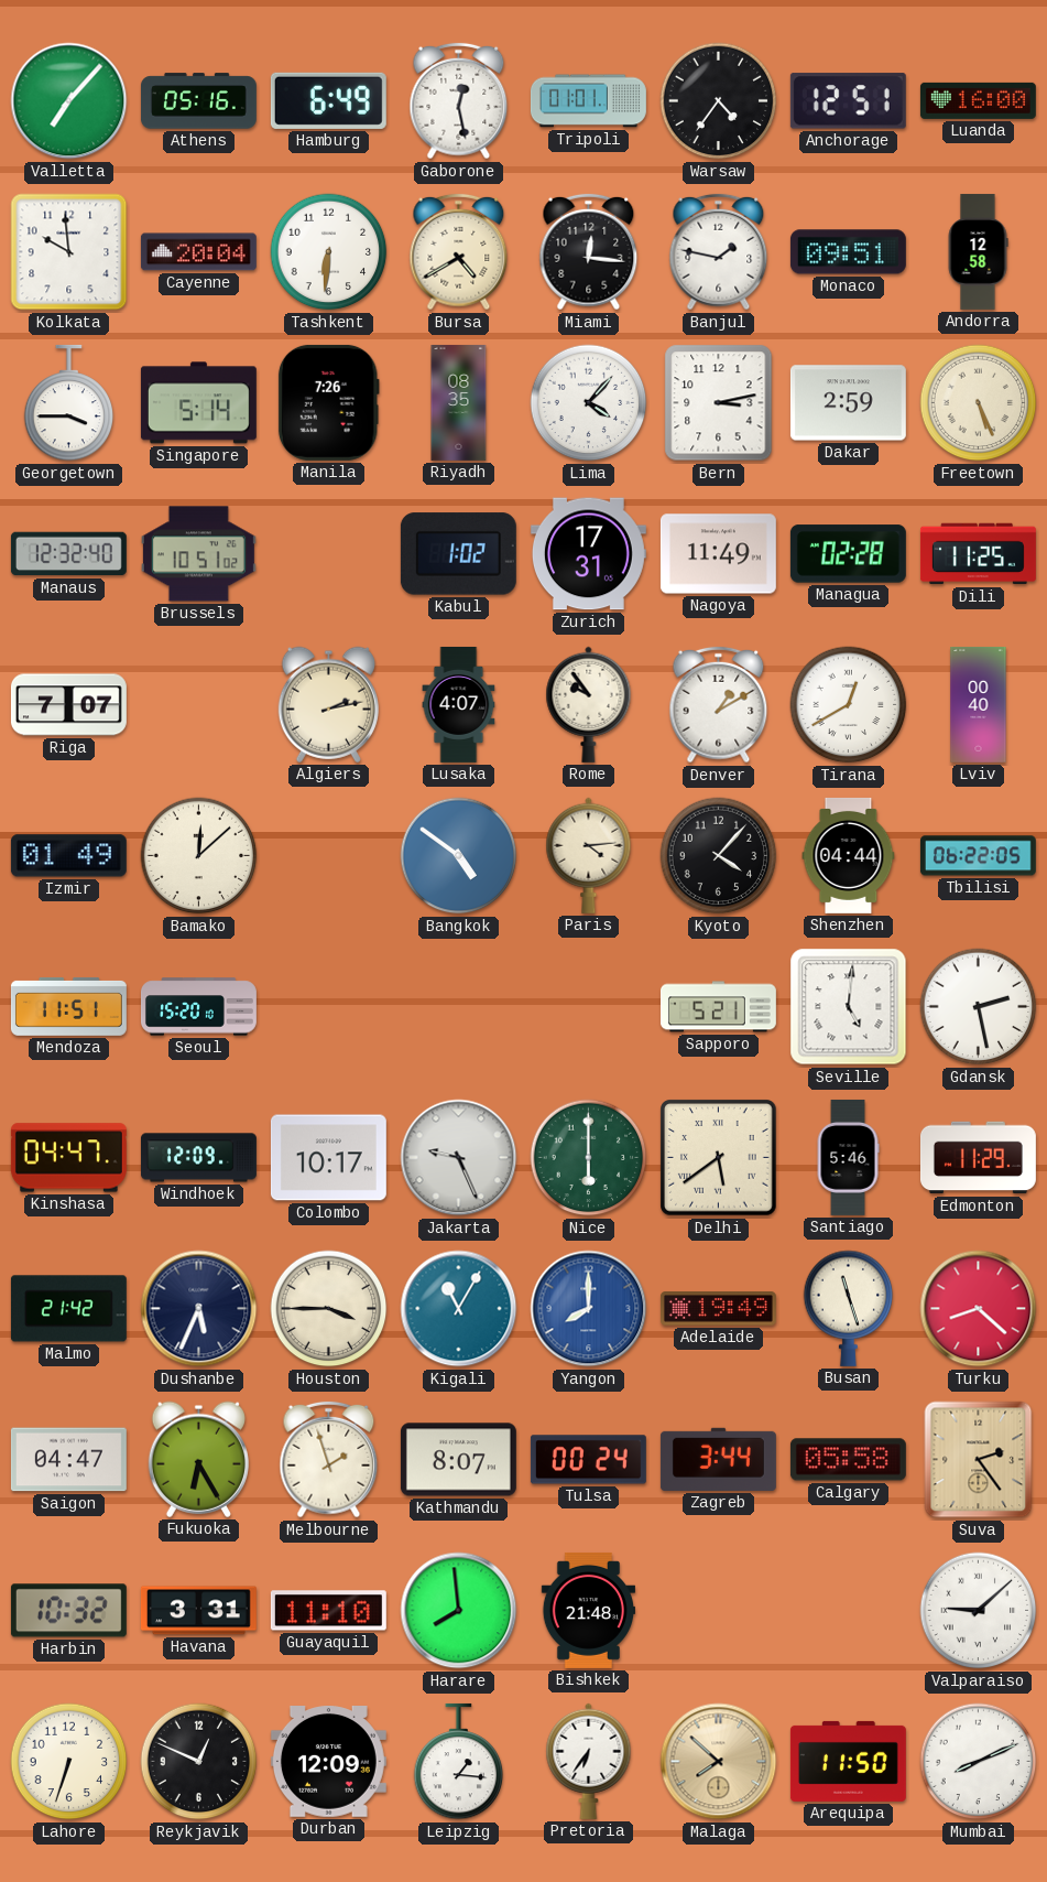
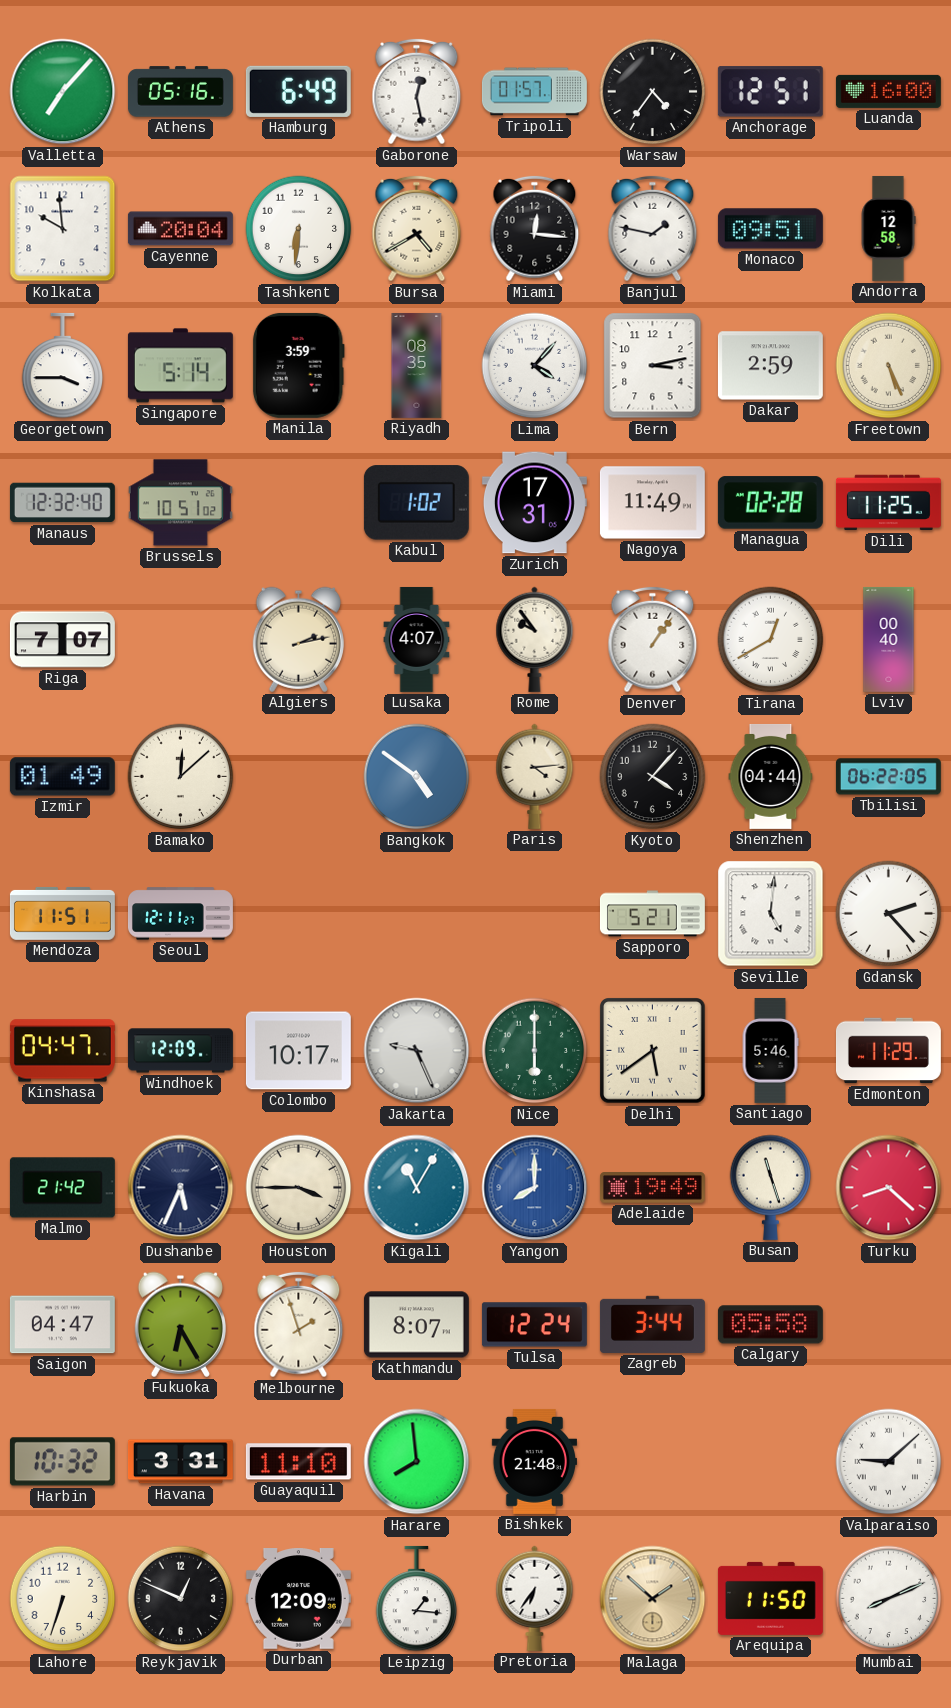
Tripoli: 01:01 -> 01:57 (534, 92)
Manila: 7:26 -> 3:59 (298, 365)
Denver: 1:10 -> 1:06 (653, 640)
Seoul: 15:20 -> 12:11 (181, 914)
Gdansk: 2:28 -> 2:23 (889, 914)
Tulsa: 00:24 -> 12:24 (534, 1325)
Suva: 2:24 -> none (979, 1460)
Malaga: 7:52 -> 1:52 (653, 1599)
